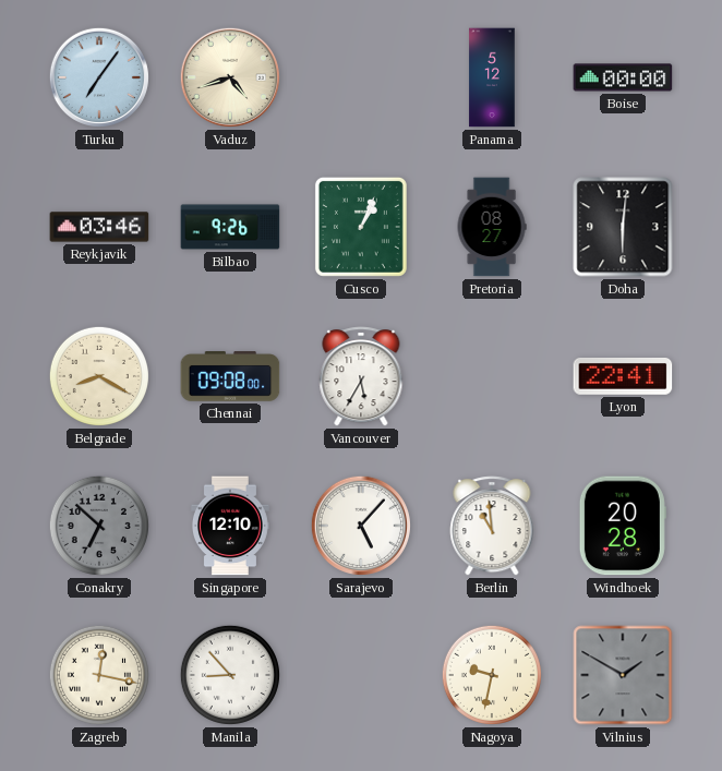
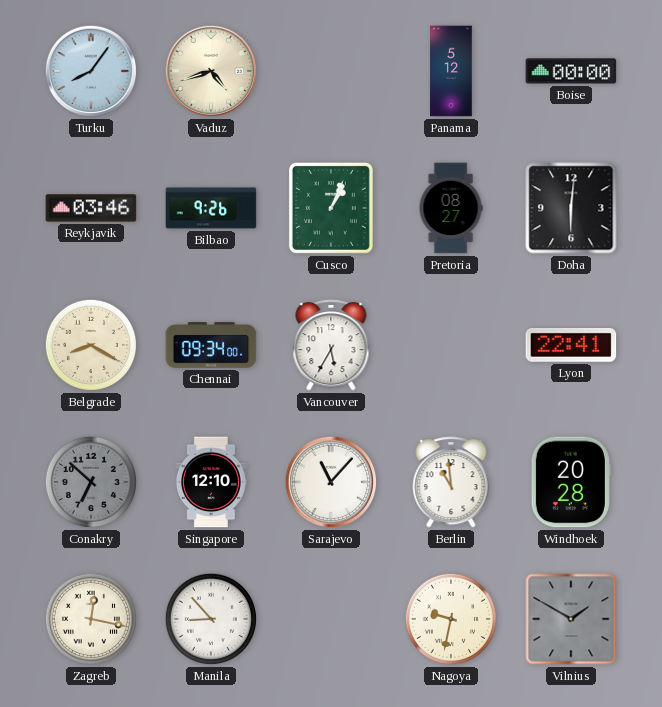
Turku: 7:06 -> 8:06 (91, 71)
Chennai: 09:08 -> 09:34 (211, 345)
Sarajevo: 5:07 -> 11:07 (331, 482)
